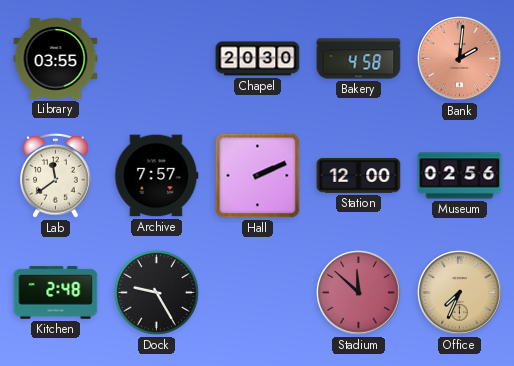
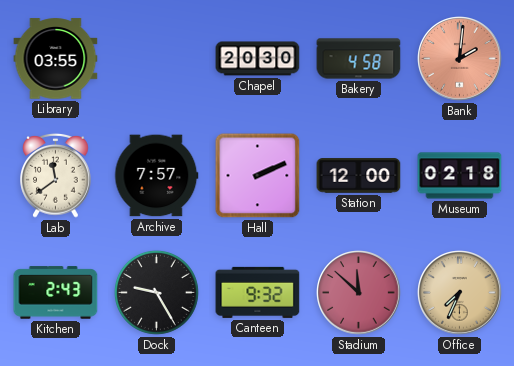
Museum: 02:56 -> 02:18 (460, 176)
Kitchen: 2:48 -> 2:43 (56, 293)
Canteen: none -> 9:32 (258, 292)
